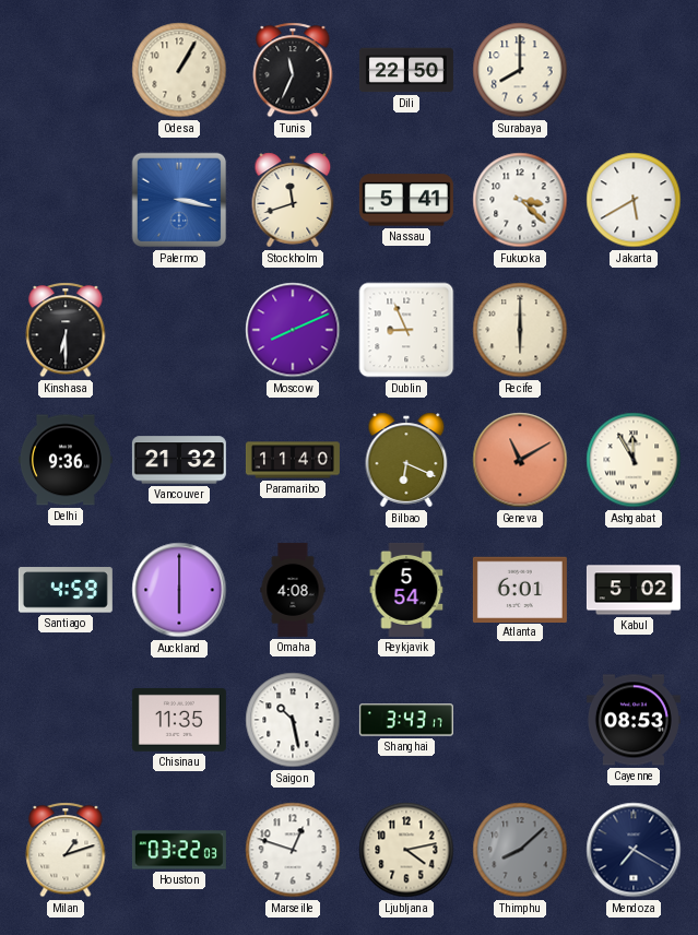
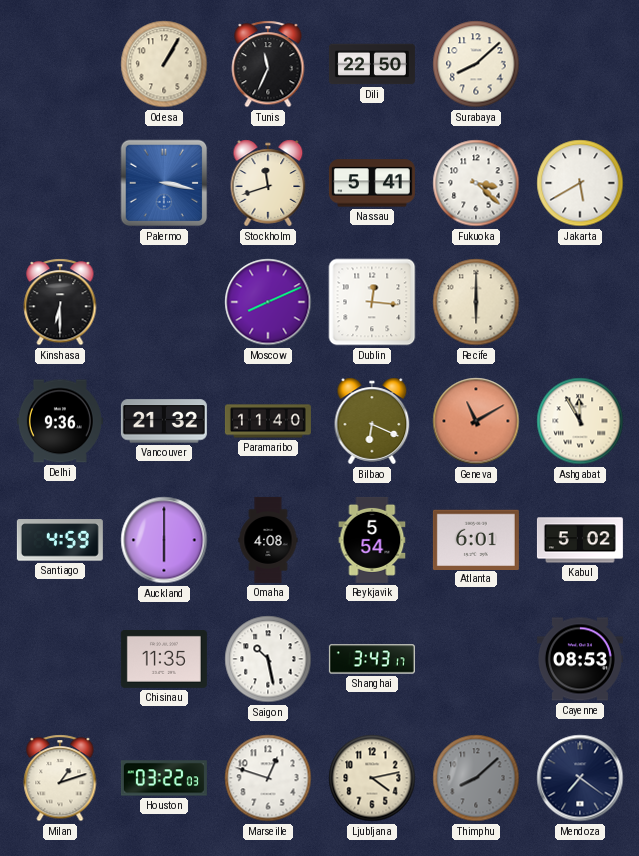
Surabaya: 8:00 -> 8:08 (476, 64)
Dublin: 8:56 -> 12:16 (372, 302)
Mendoza: 7:20 -> 7:21 (580, 778)
